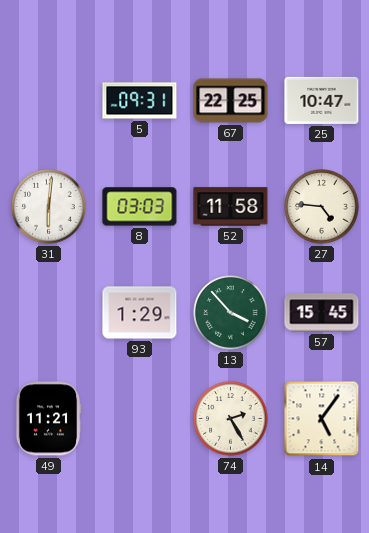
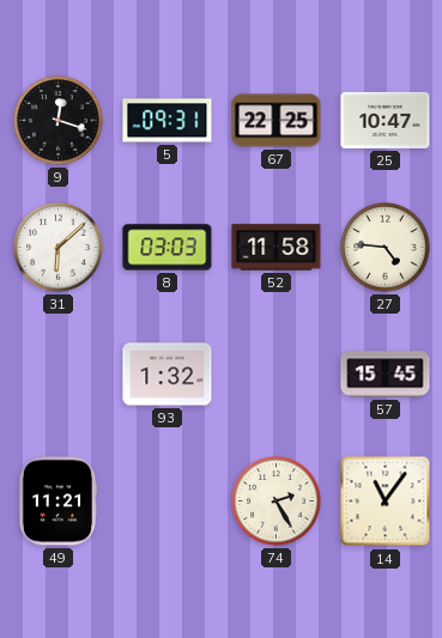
9: none -> 12:18 (59, 121)
31: 6:01 -> 6:08 (59, 248)
93: 1:29 -> 1:32 (168, 375)
13: 3:53 -> none (231, 313)
14: 5:06 -> 11:06 (386, 502)
